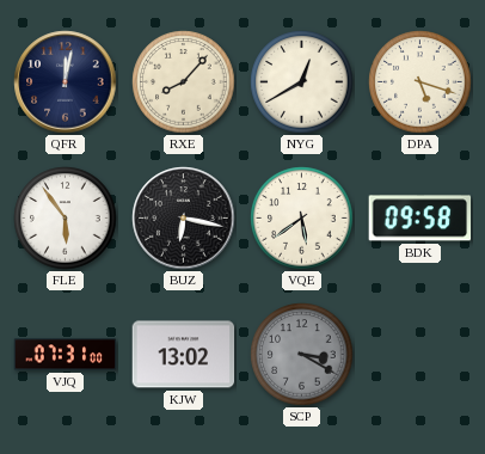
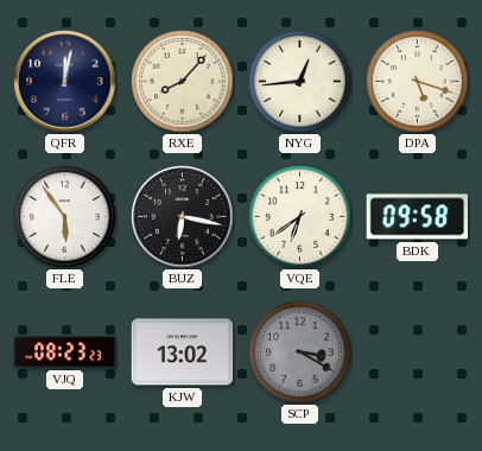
NYG: 12:40 -> 12:44 (300, 82)
VQE: 5:39 -> 6:39 (300, 217)
VJQ: 07:31 -> 08:23 (65, 352)
